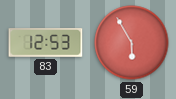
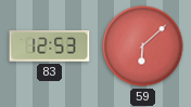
59: 5:55 -> 6:08 (143, 46)
